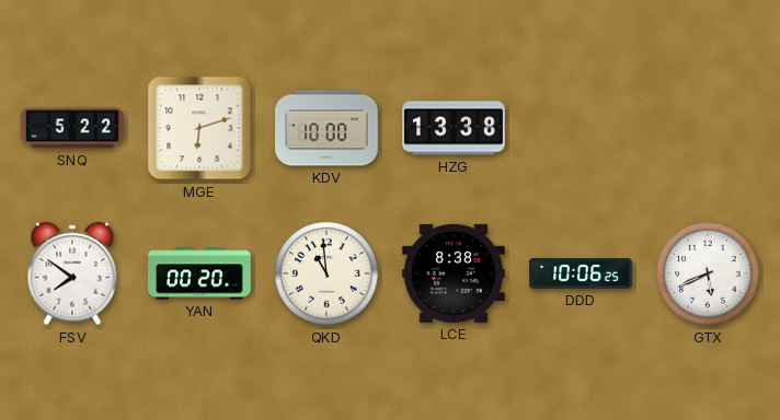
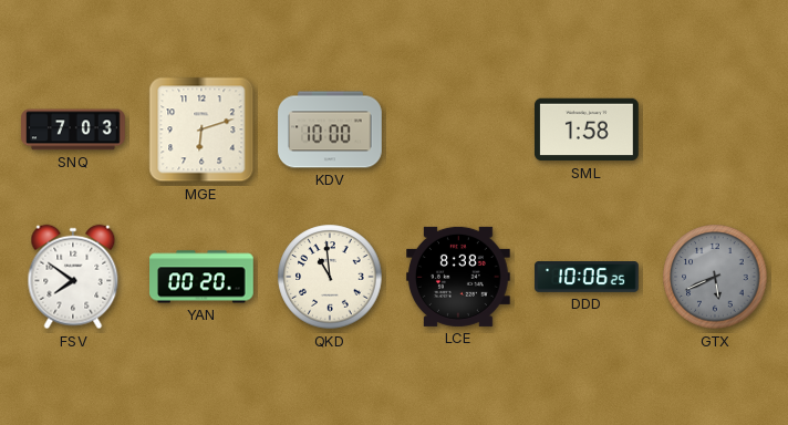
SNQ: 5:22 -> 7:03 (73, 129)
HZG: 13:38 -> none (454, 128)
SML: none -> 1:58 (588, 129)
GTX dial: white -> grey (715, 277)
